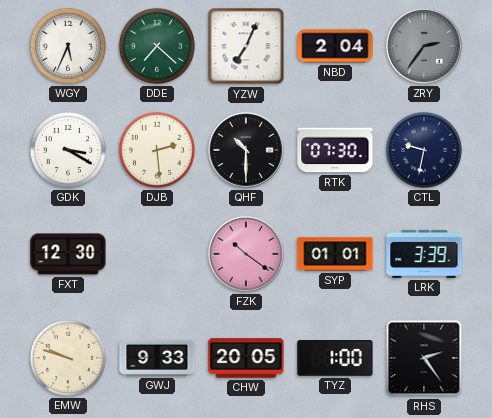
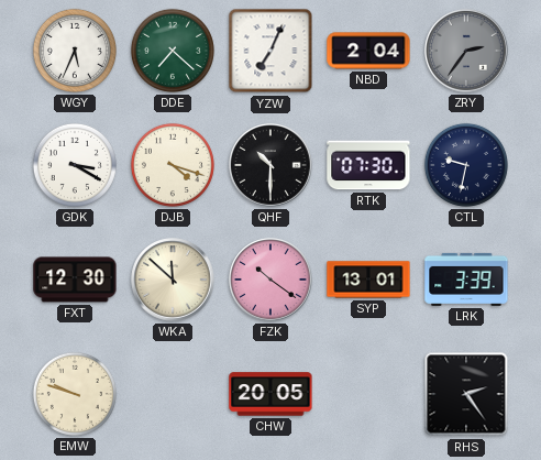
DJB: 2:29 -> 4:18 (173, 165)
WKA: none -> 11:52 (173, 280)
SYP: 01:01 -> 13:01 (368, 280)
GWJ: 9:33 -> none (157, 358)
TYZ: 1:00 -> none (335, 359)
